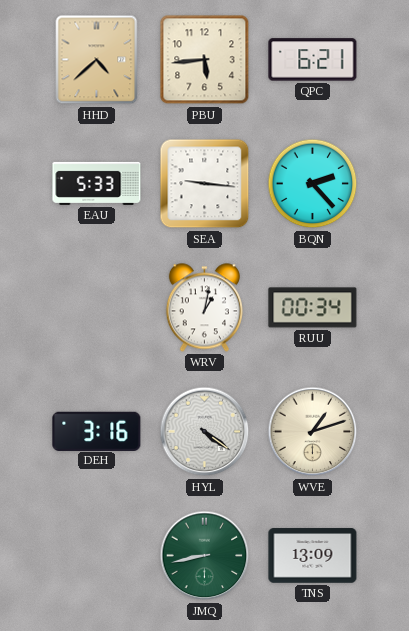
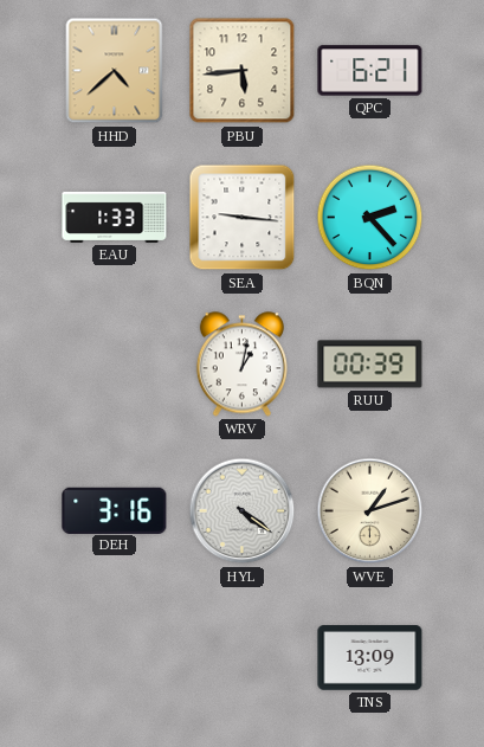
EAU: 5:33 -> 1:33 (115, 217)
RUU: 00:34 -> 00:39 (370, 365)
JMQ: 8:43 -> none (205, 556)
